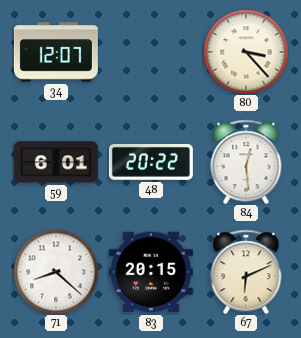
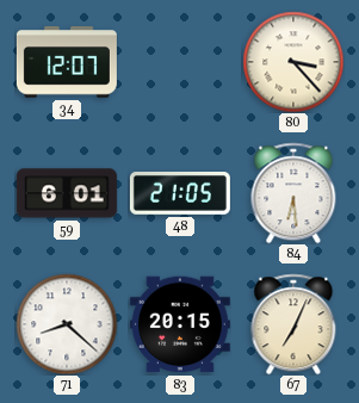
48: 20:22 -> 21:05 (180, 194)
84: 12:29 -> 6:29 (293, 193)
67: 6:11 -> 7:04 (293, 324)
